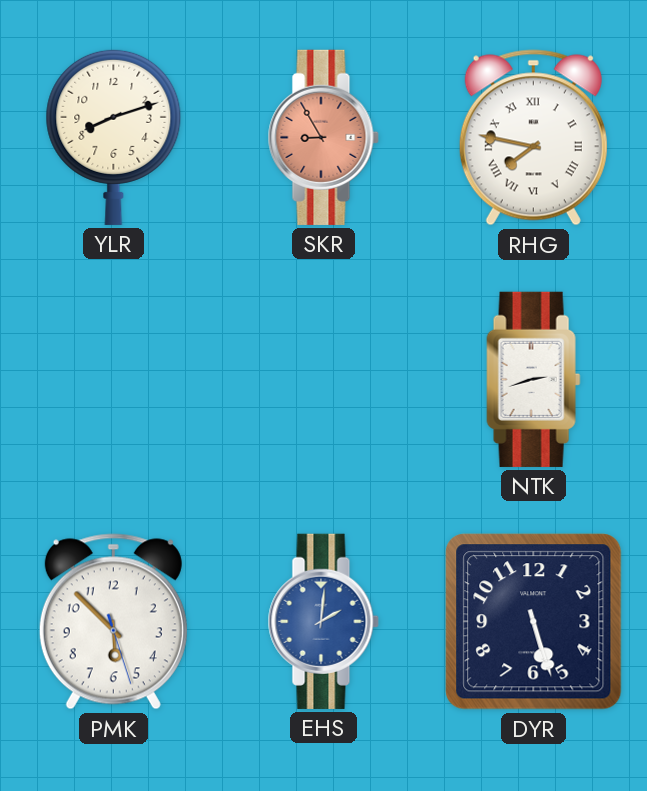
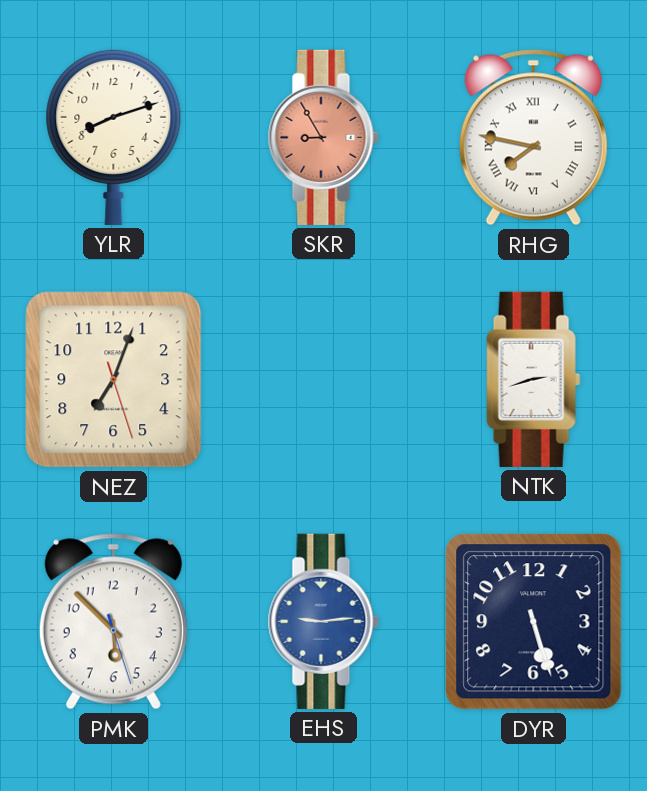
NEZ: none -> 7:03 (114, 380)
EHS: 2:01 -> 9:14 (323, 621)
